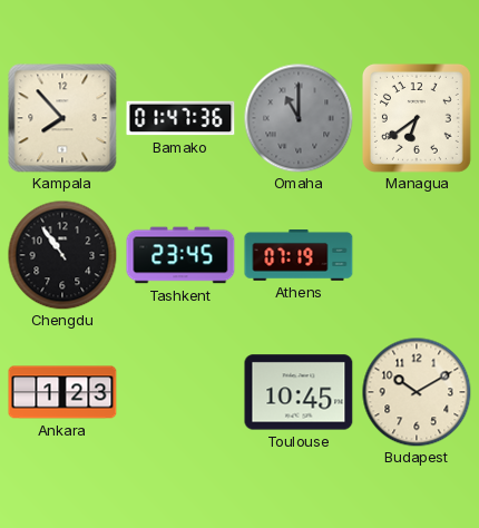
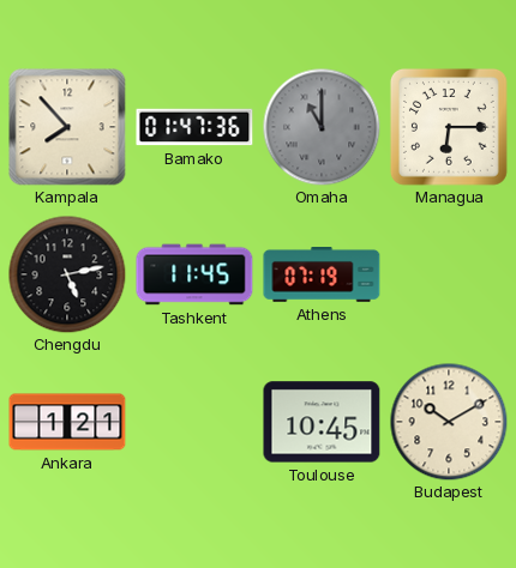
Managua: 6:39 -> 6:15 (449, 127)
Chengdu: 10:54 -> 5:13 (67, 274)
Tashkent: 23:45 -> 11:45 (194, 274)
Ankara: 1:23 -> 1:21 (67, 422)
